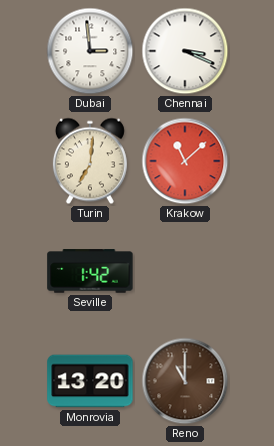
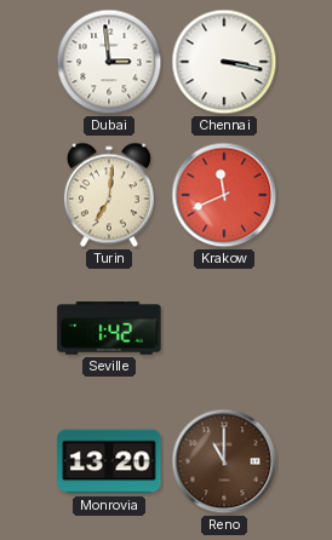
Chennai: 3:19 -> 3:17 (224, 62)
Krakow: 11:08 -> 11:41 (224, 195)
